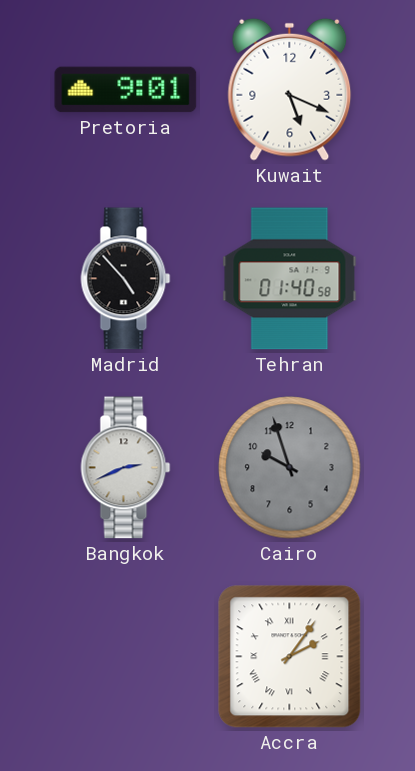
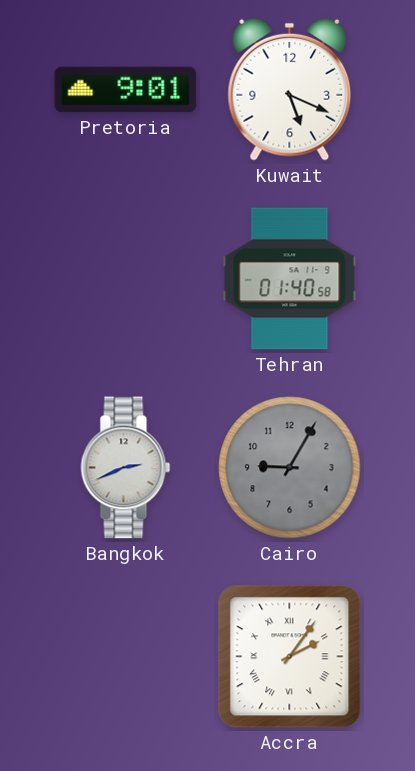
Madrid: 4:53 -> none (126, 279)
Cairo: 9:57 -> 9:05 (290, 468)
